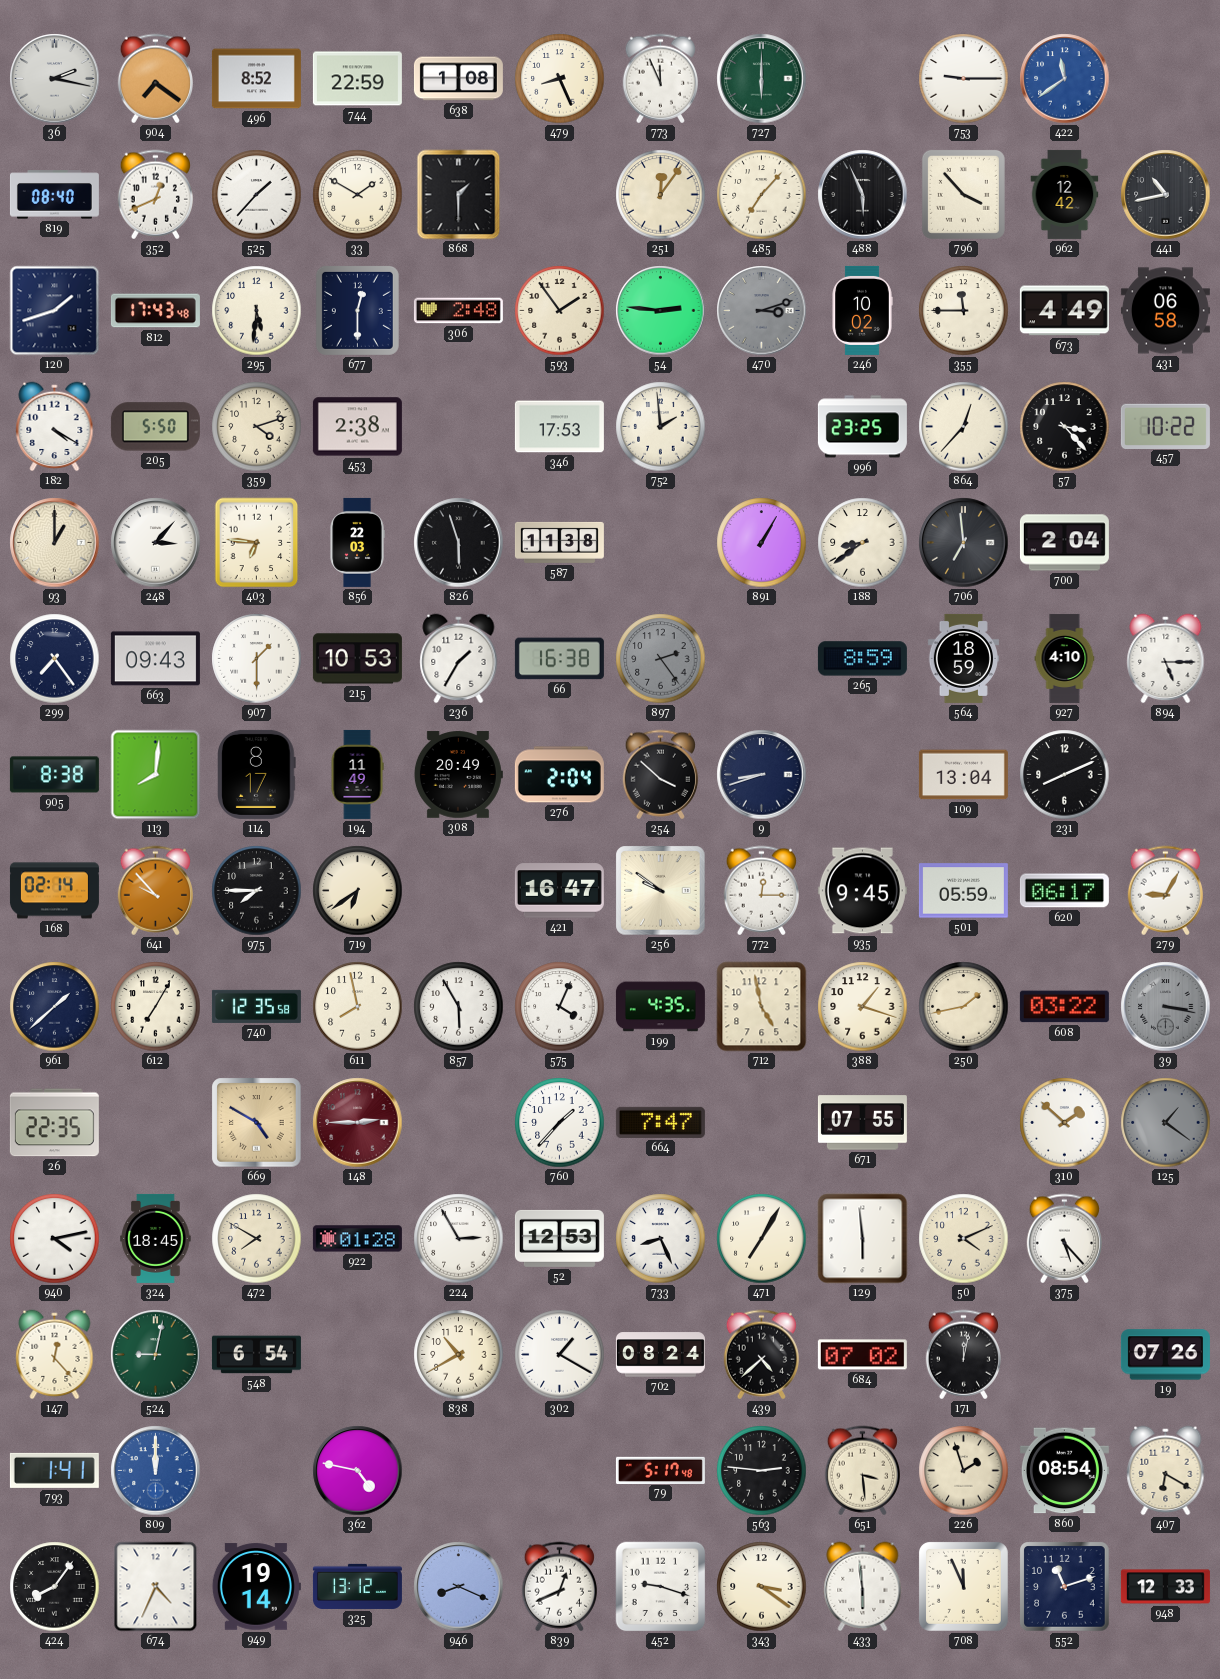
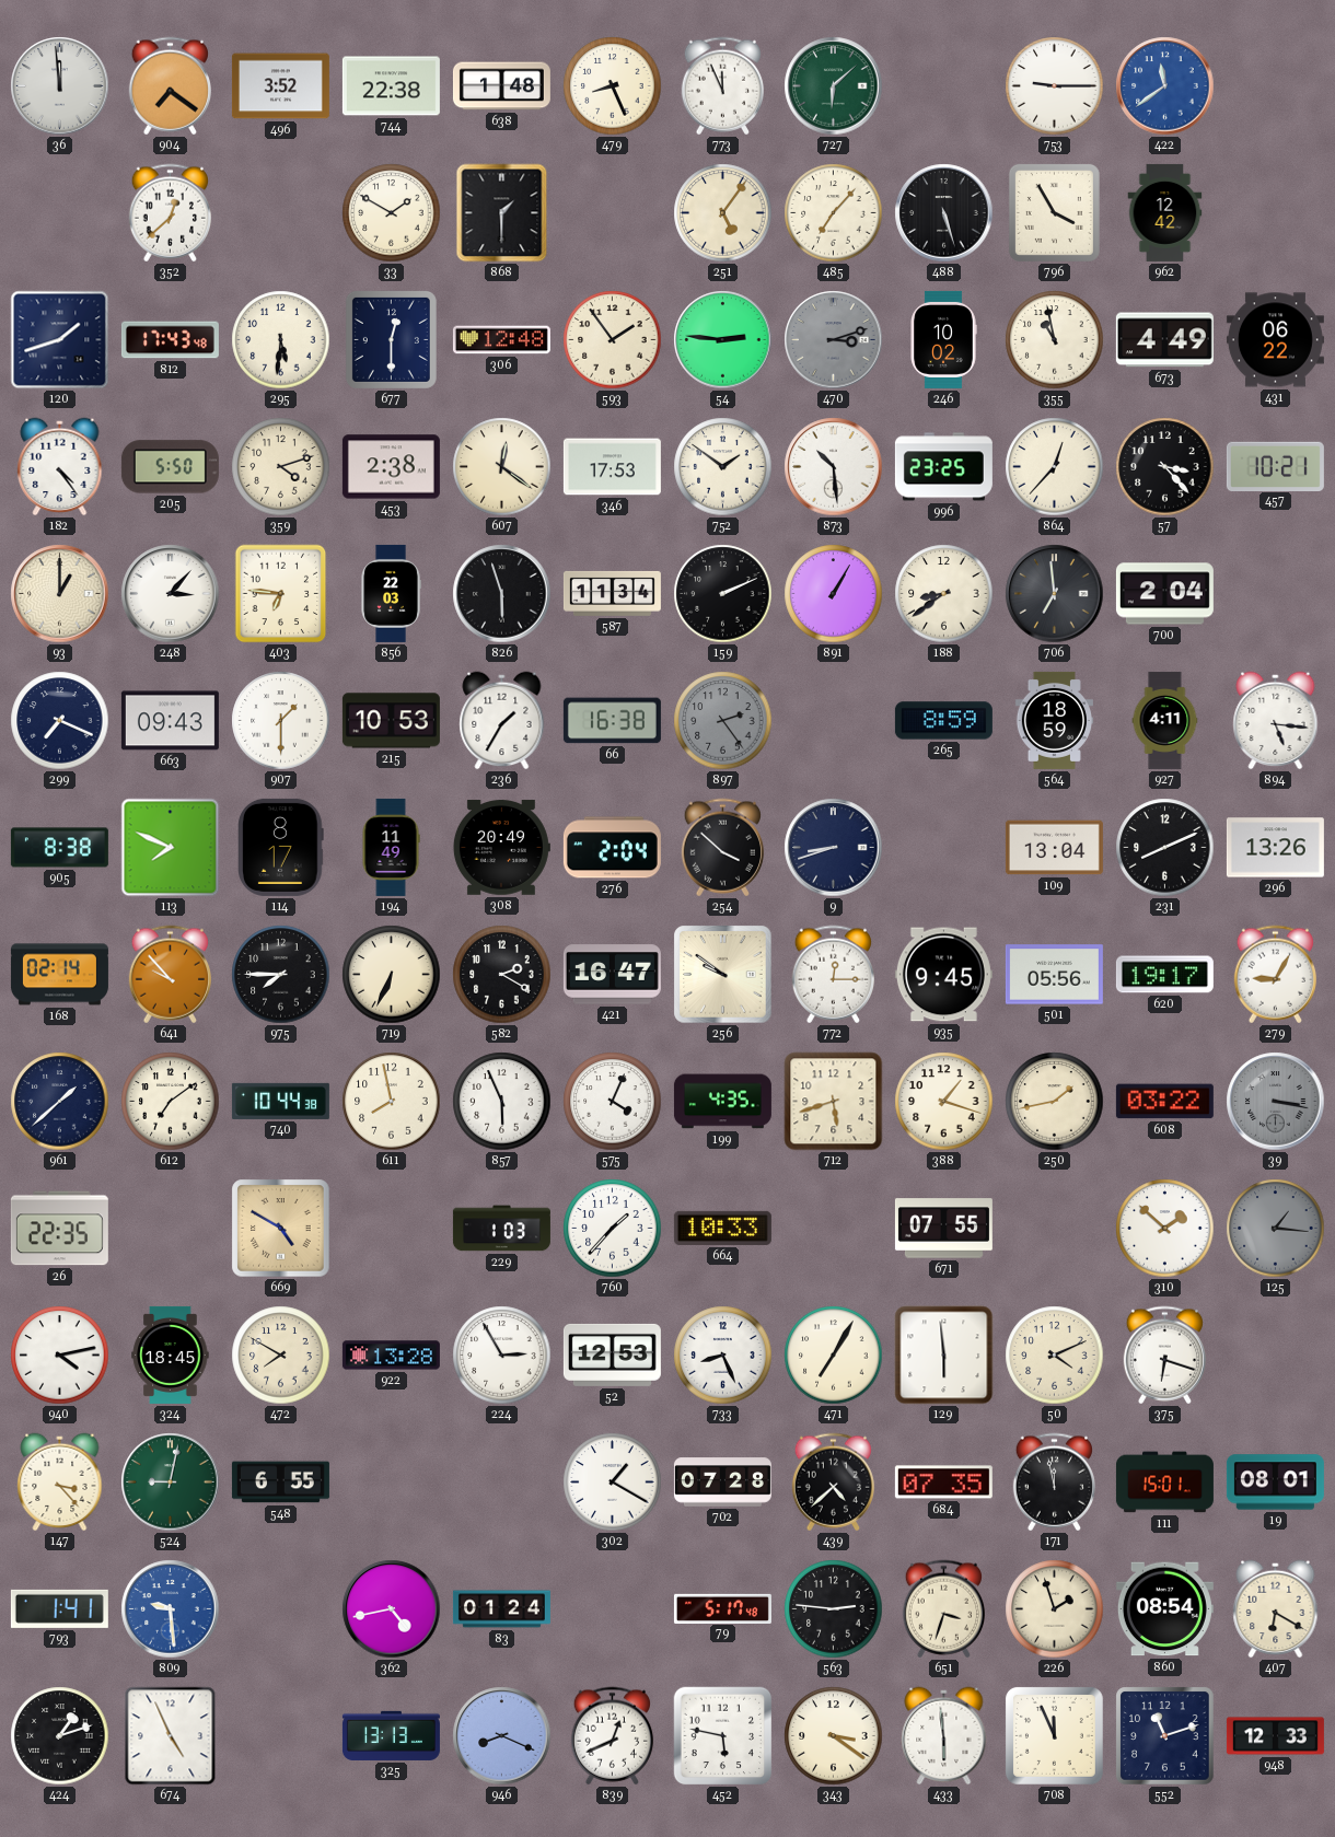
36: 2:17 -> 11:59 (60, 86)
496: 8:52 -> 3:52 (280, 86)
744: 22:59 -> 22:38 (391, 86)
638: 1:08 -> 1:48 (501, 86)
727: 6:00 -> 6:08 (834, 86)
819: 08:40 -> none (54, 195)
352: 12:41 -> 12:38 (170, 213)
525: 1:37 -> none (257, 195)
251: 12:06 -> 5:06 (723, 213)
488: 5:56 -> 5:27 (944, 213)
796: 3:53 -> 3:55 (1054, 212)
441: 10:43 -> none (1166, 195)
306: 2:48 -> 12:48 (501, 340)
355: 11:45 -> 10:58 (1055, 340)
431: 06:58 -> 06:22 (1275, 340)
182: 4:20 -> 4:24 (60, 467)
607: none -> 12:21 (502, 467)
752: 1:59 -> 1:51 (723, 467)
873: none -> 10:29 (834, 467)
457: 10:22 -> 10:21 (1275, 466)
587: 11:38 -> 11:34 (612, 593)
159: none -> 2:11 (723, 594)
299: 7:24 -> 7:19 (60, 721)
927: 4:10 -> 4:11 (1165, 720)
894: 5:15 -> 5:16 (1276, 721)
113: 8:01 -> 7:49 (171, 848)
296: none -> 13:26 (1275, 848)
719: 6:39 -> 6:34 (392, 975)
582: none -> 2:20 (502, 975)
501: 05:59 -> 05:56 (1054, 975)
620: 06:17 -> 19:17 (1164, 975)
612: 7:05 -> 7:09 (171, 1102)
740: 12:35 -> 10:44 (280, 1101)
857: 5:55 -> 5:56 (502, 1102)
712: 4:58 -> 5:42 (834, 1102)
148: 2:45 -> none (358, 1123)
229: none -> 1:03 (501, 1229)
664: 7:47 -> 10:33 (722, 1228)
125: 1:21 -> 1:16 (1276, 1229)
922: 01:28 -> 13:28 (391, 1356)
375: 5:23 -> 6:18 (1164, 1356)
147: 12:23 -> 3:23 (60, 1483)
548: 6:54 -> 6:55 (280, 1483)
838: 10:40 -> none (459, 1355)
702: 08:24 -> 07:28 (722, 1483)
684: 07:02 -> 07:35 (943, 1483)
171: 12:02 -> 11:58 (1054, 1483)
111: none -> 15:01 (1164, 1483)
19: 07:26 -> 08:01 (1275, 1483)
809: 12:00 -> 9:29 (171, 1609)
362: 4:47 -> 4:43 (392, 1609)
83: none -> 01:24 (501, 1609)
651: 3:29 -> 3:33 (943, 1609)
424: 8:06 -> 1:12 (60, 1736)
674: 4:34 -> 4:56 (171, 1736)
949: 19:14 -> none (256, 1587)
325: 13:12 -> 13:13 (391, 1735)
452: 9:18 -> 5:47 (723, 1736)
